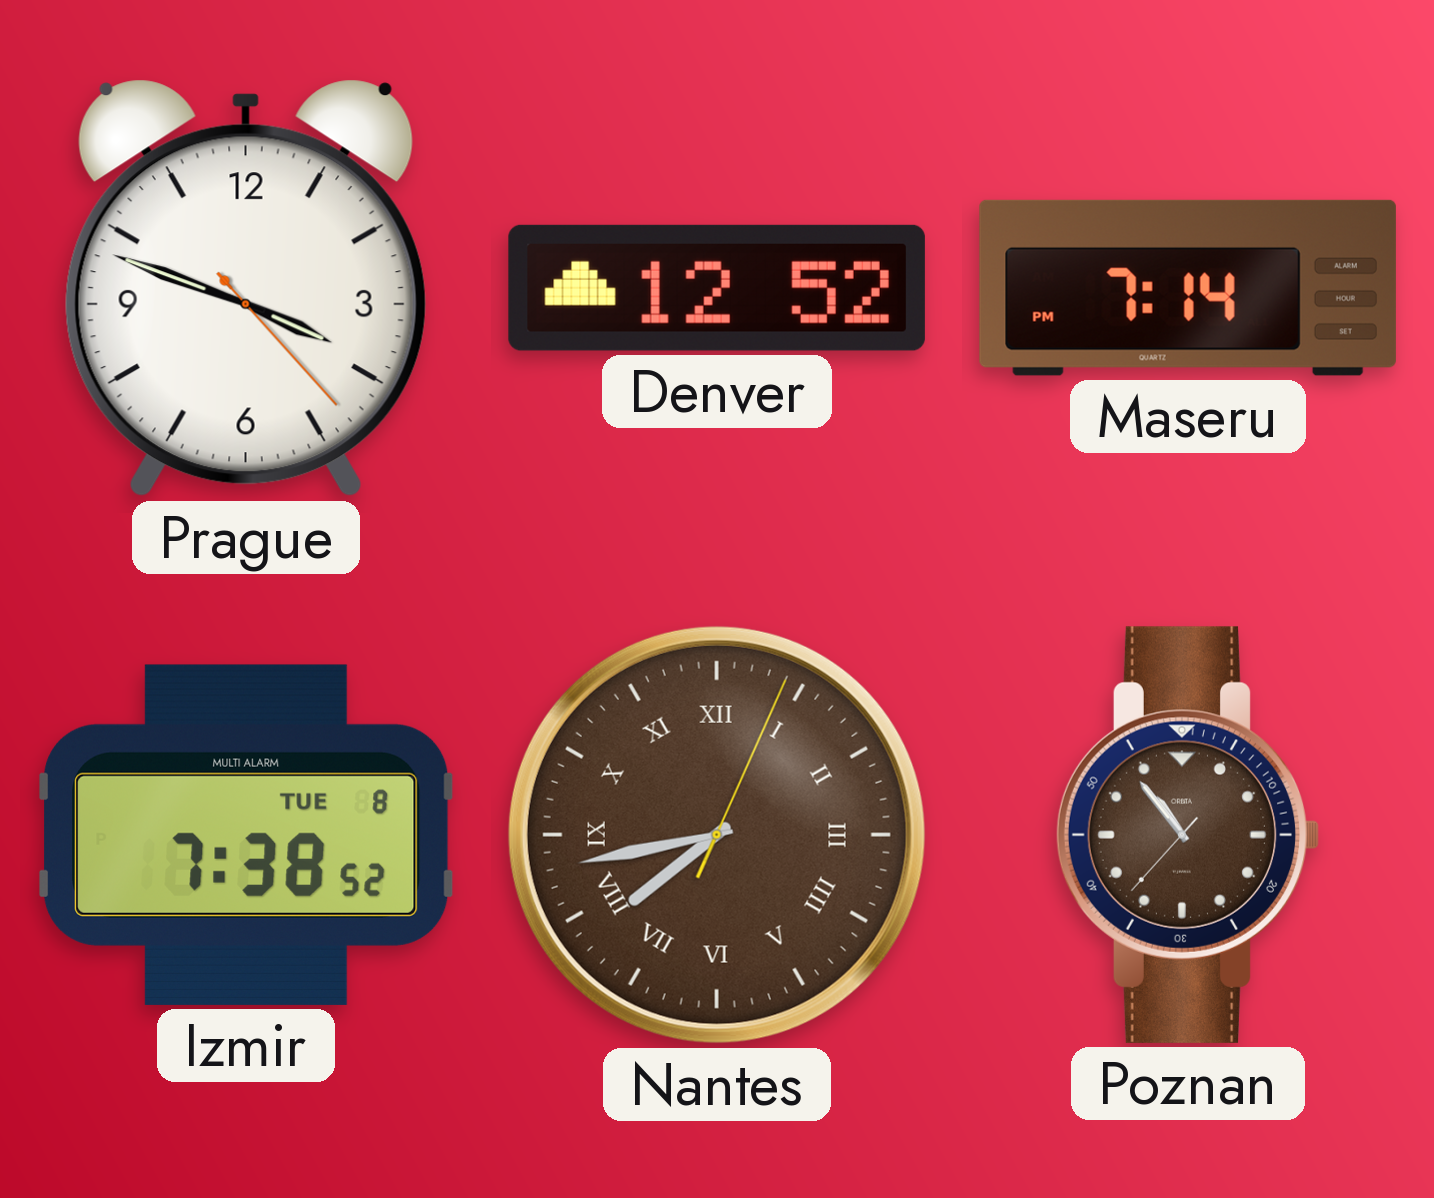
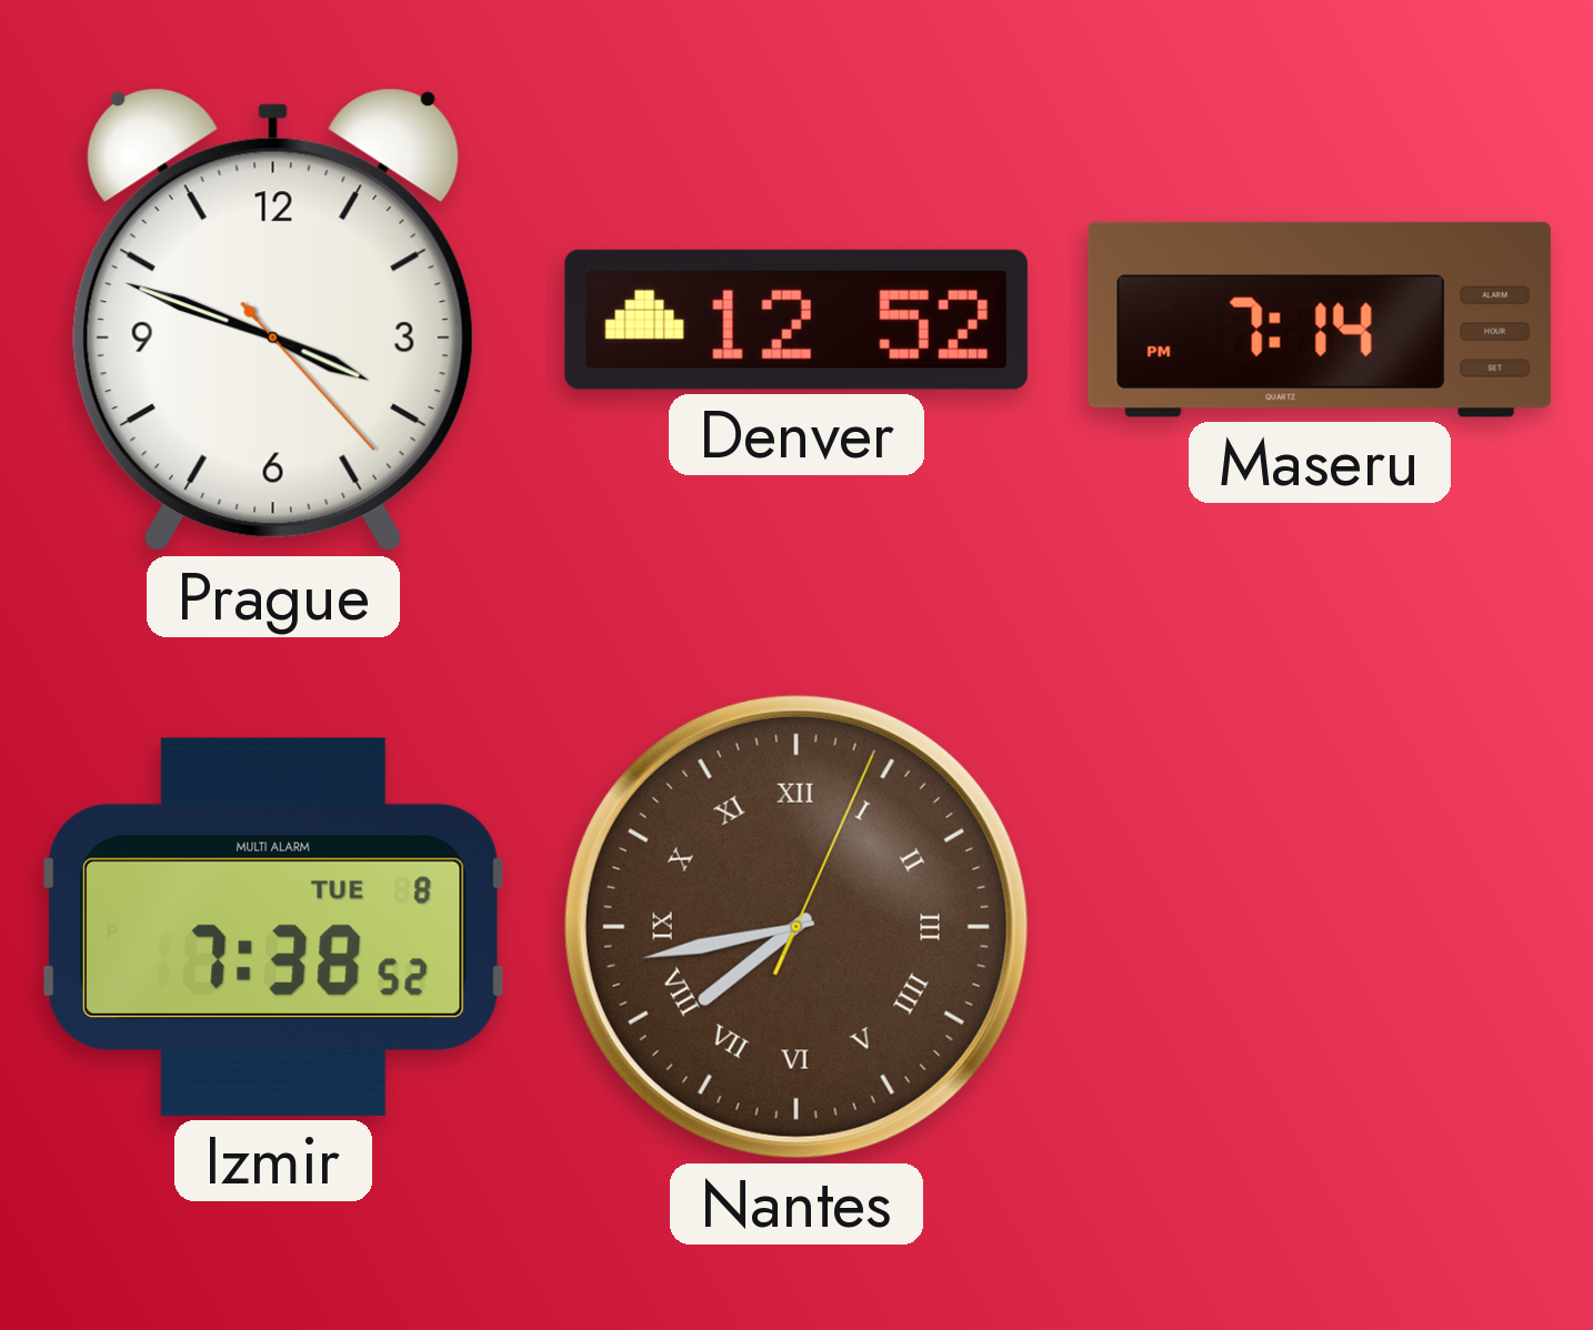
Poznan: 10:53 -> none (1188, 835)
